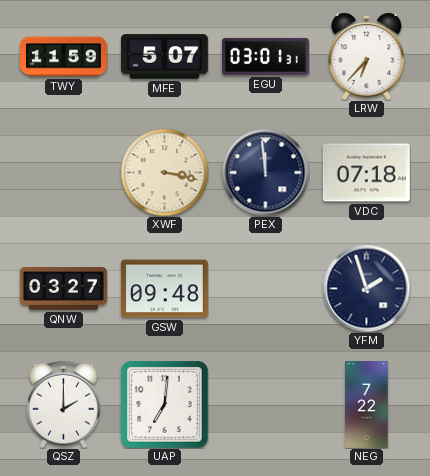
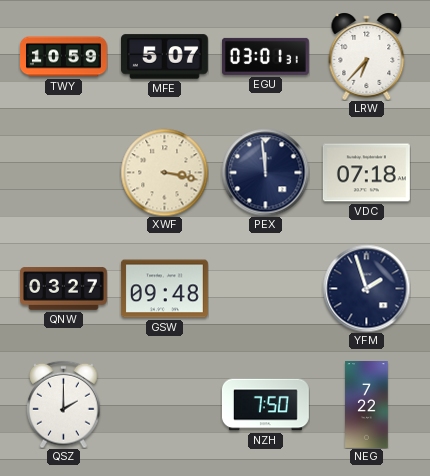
TWY: 11:59 -> 10:59 (64, 57)
UAP: 7:01 -> none (164, 404)
NZH: none -> 7:50 (265, 405)
